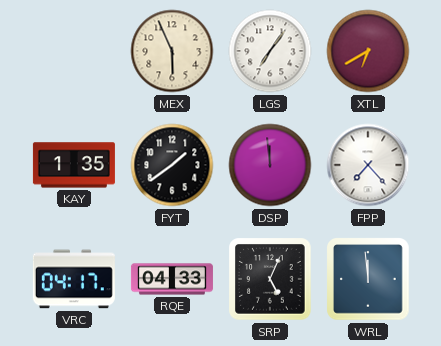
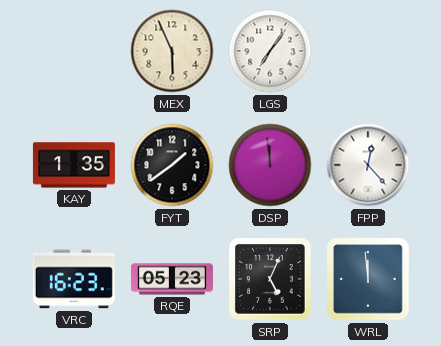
XTL: 6:40 -> none (368, 51)
FPP: 7:23 -> 12:23 (368, 165)
VRC: 04:17 -> 16:23 (74, 279)
RQE: 04:33 -> 05:23 (172, 279)
